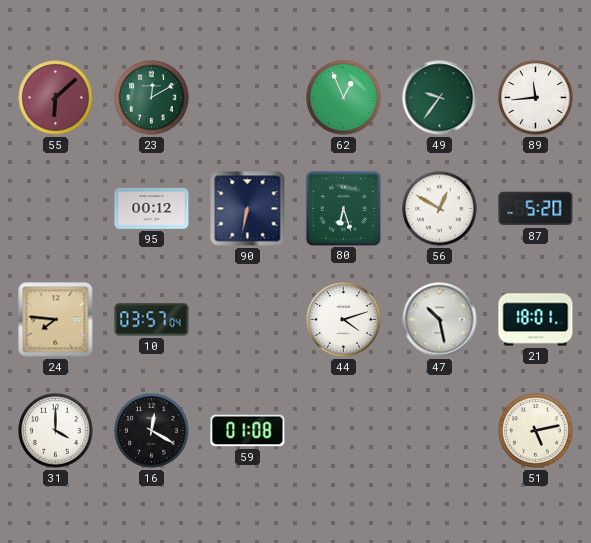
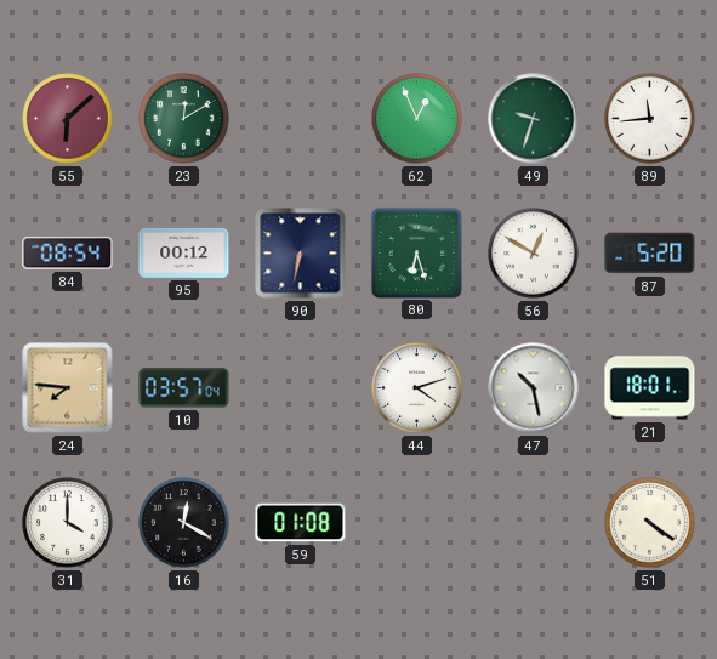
49: 9:36 -> 9:33 (534, 119)
84: none -> 08:54 (68, 254)
51: 5:13 -> 4:21 (650, 523)
